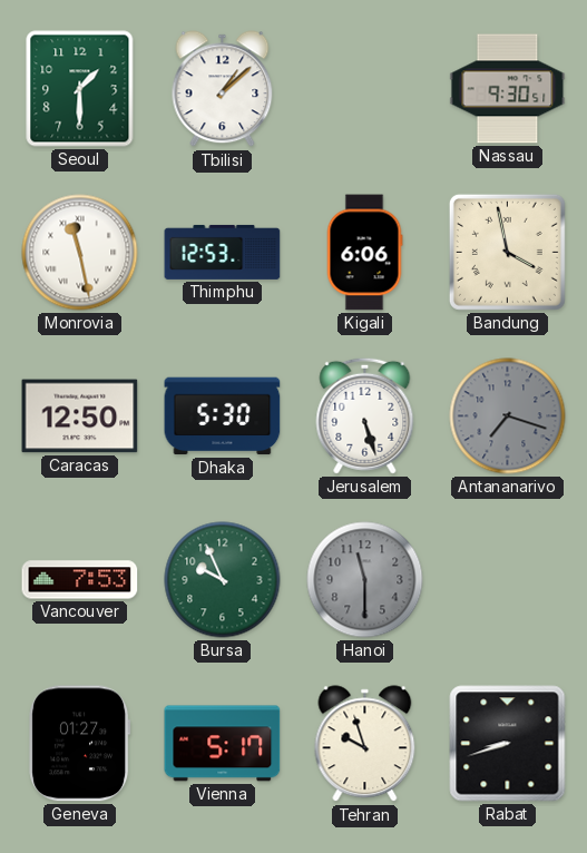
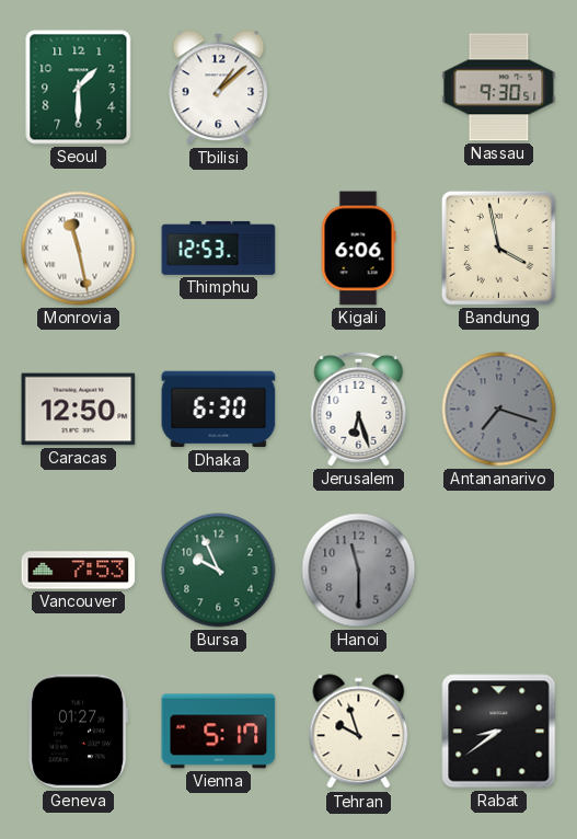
Dhaka: 5:30 -> 6:30 (219, 410)
Jerusalem: 5:27 -> 6:27 (359, 409)
Rabat: 8:42 -> 8:39 (499, 732)
